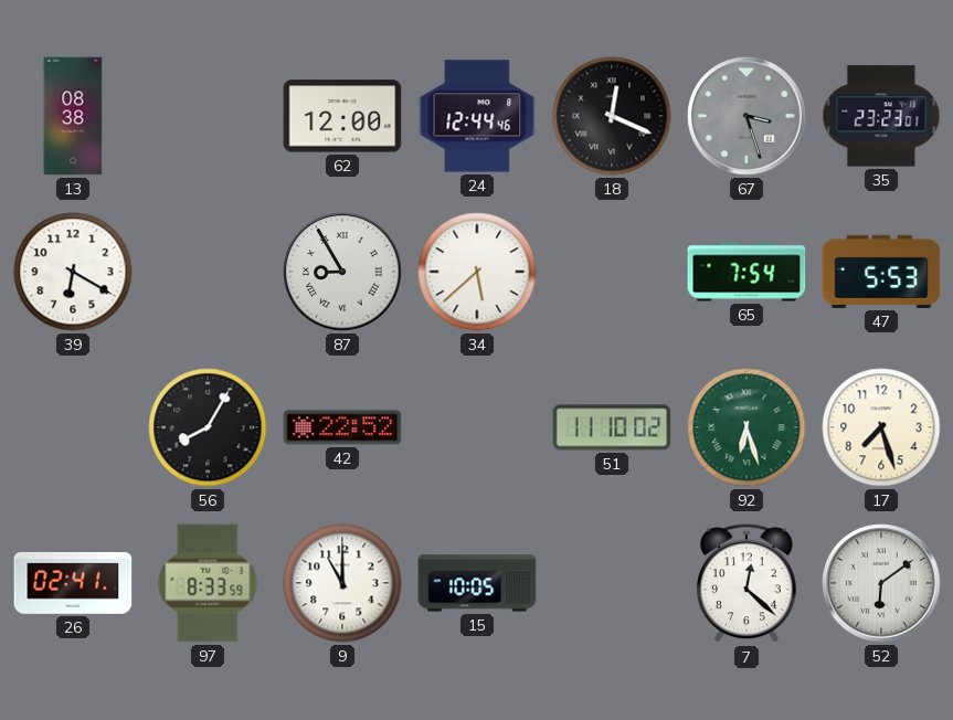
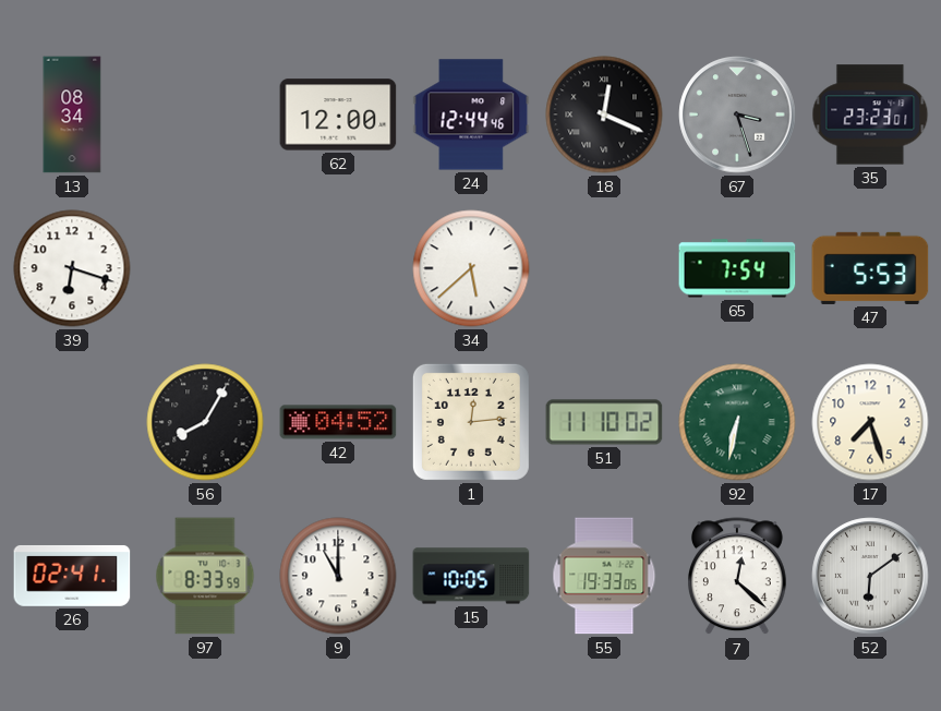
13: 08:38 -> 08:34 (72, 115)
39: 6:20 -> 6:18 (72, 268)
87: 8:55 -> none (342, 272)
42: 22:52 -> 04:52 (338, 422)
1: none -> 12:14 (471, 422)
92: 6:27 -> 6:32 (737, 422)
55: none -> 19:33 (604, 576)
